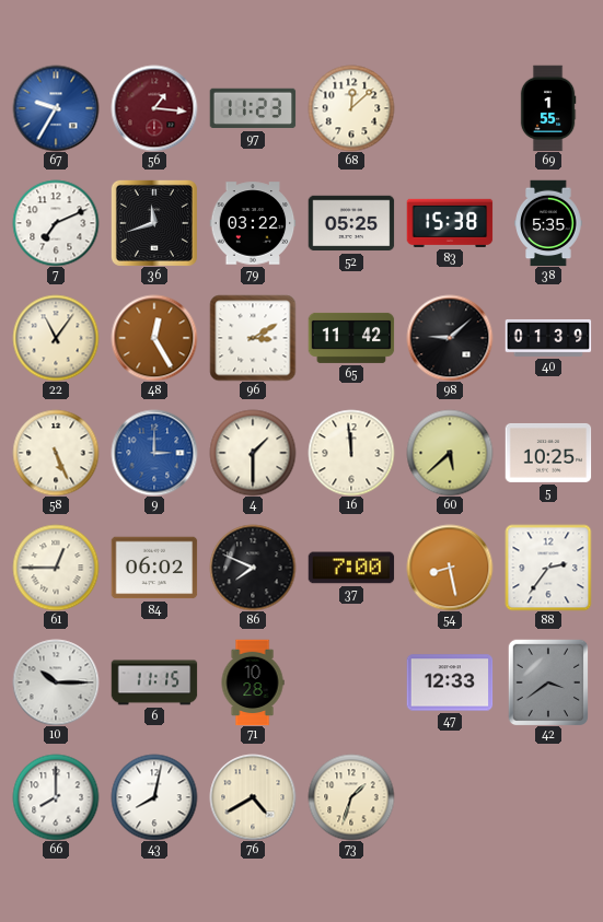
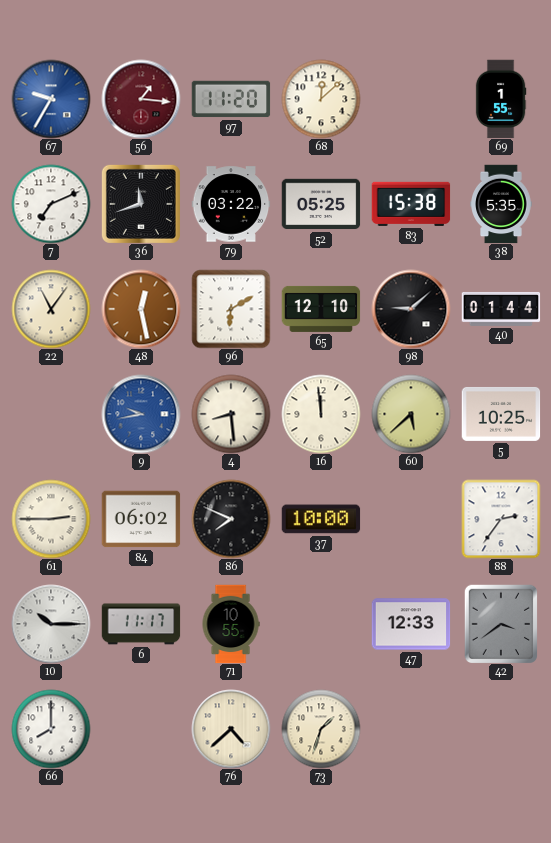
97: 11:23 -> 11:20 (231, 99)
48: 12:25 -> 12:28 (141, 309)
96: 3:10 -> 6:10 (231, 309)
65: 11:42 -> 12:10 (321, 309)
40: 01:39 -> 01:44 (501, 309)
58: 5:26 -> none (56, 453)
9: 3:00 -> 9:43 (141, 414)
4: 1:30 -> 8:29 (231, 414)
61: 12:45 -> 2:45 (51, 519)
37: 7:00 -> 10:00 (321, 519)
54: 8:28 -> none (450, 568)
6: 11:15 -> 11:17 (141, 624)
71: 10:28 -> 10:55 (231, 624)
43: 8:02 -> none (154, 797)
76: 4:40 -> 4:38 (231, 729)
